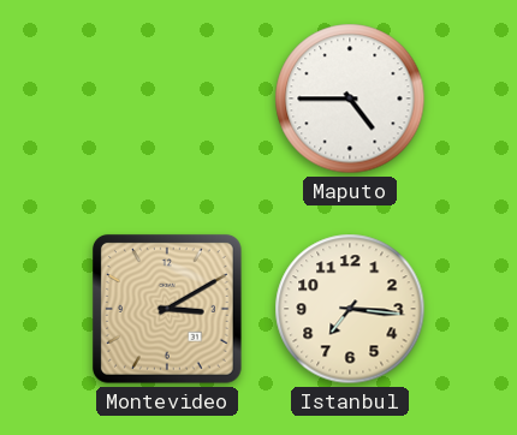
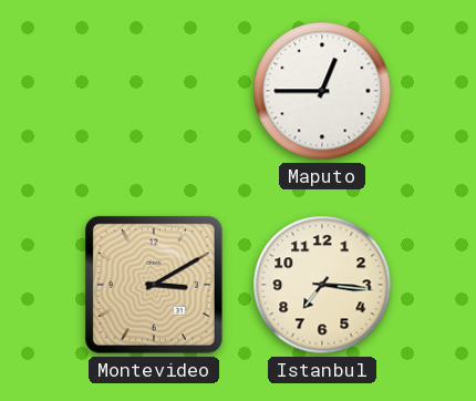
Maputo: 4:45 -> 12:45 (322, 91)
